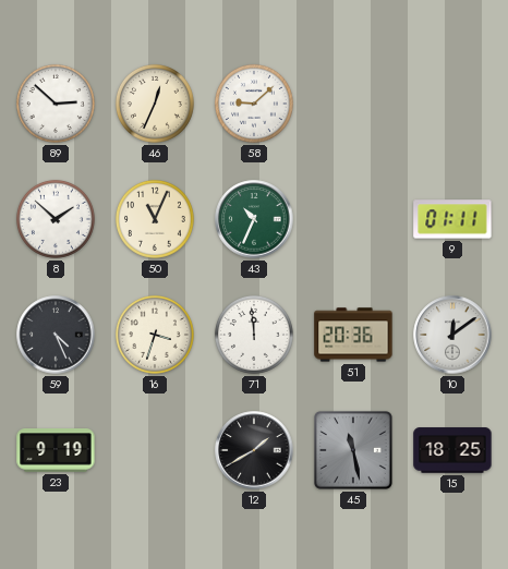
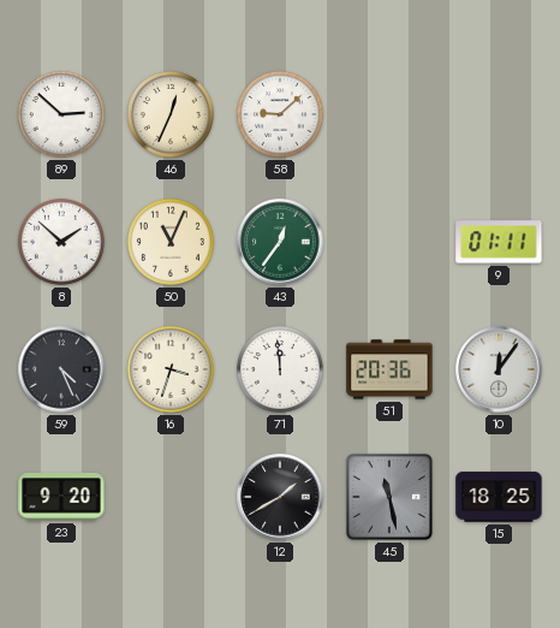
43: 10:34 -> 12:36 (280, 242)
10: 12:09 -> 12:06 (499, 369)
23: 9:19 -> 9:20 (61, 497)
